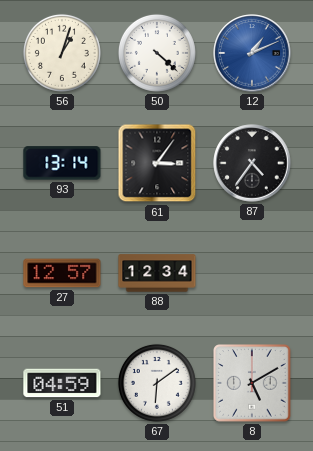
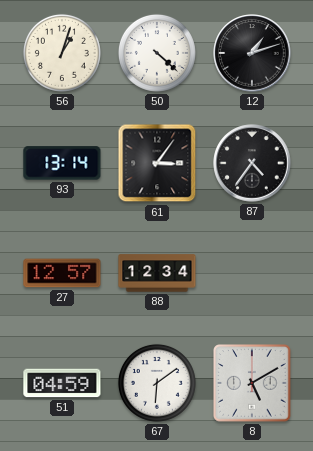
12: 1:11 -> 1:12 (252, 53)
12 dial: blue -> black (252, 53)
